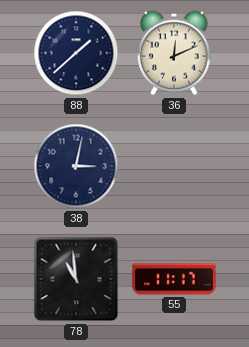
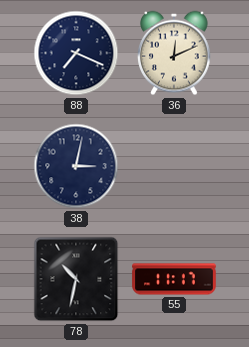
88: 1:38 -> 7:19 (76, 53)
78: 10:59 -> 10:32 (76, 279)
